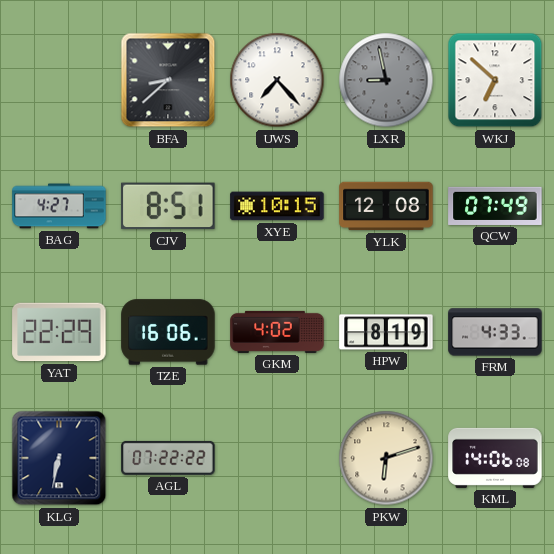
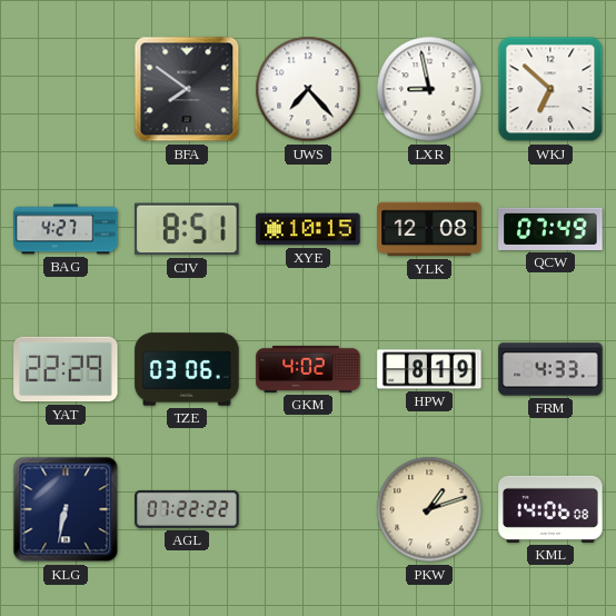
BFA: 8:38 -> 7:51 (187, 89)
LXR dial: grey -> white (429, 89)
TZE: 16:06 -> 03:06 (187, 369)
PKW: 6:12 -> 1:12 (429, 509)
